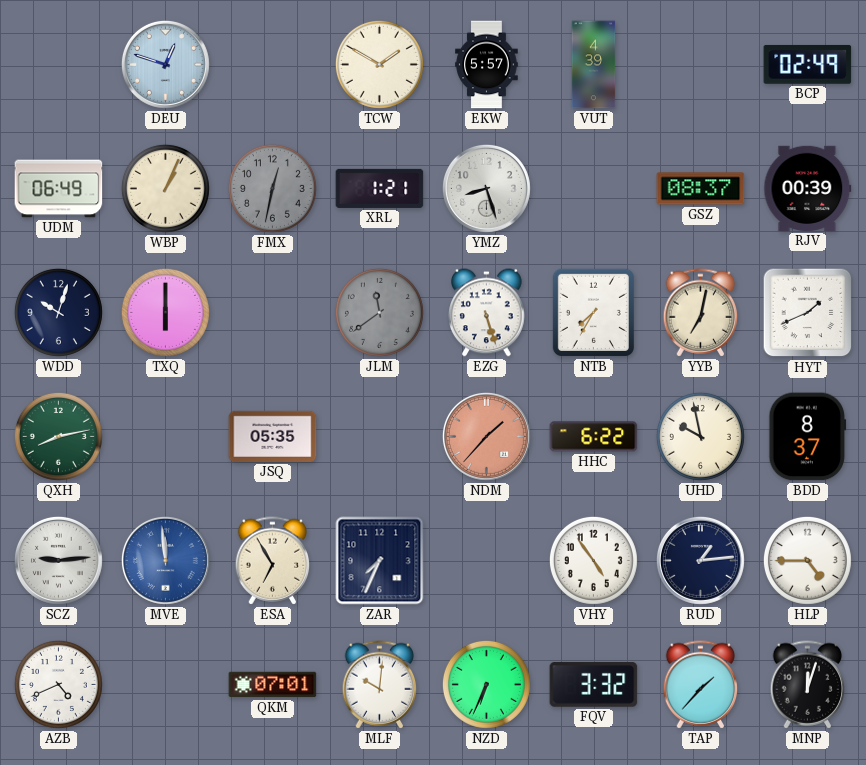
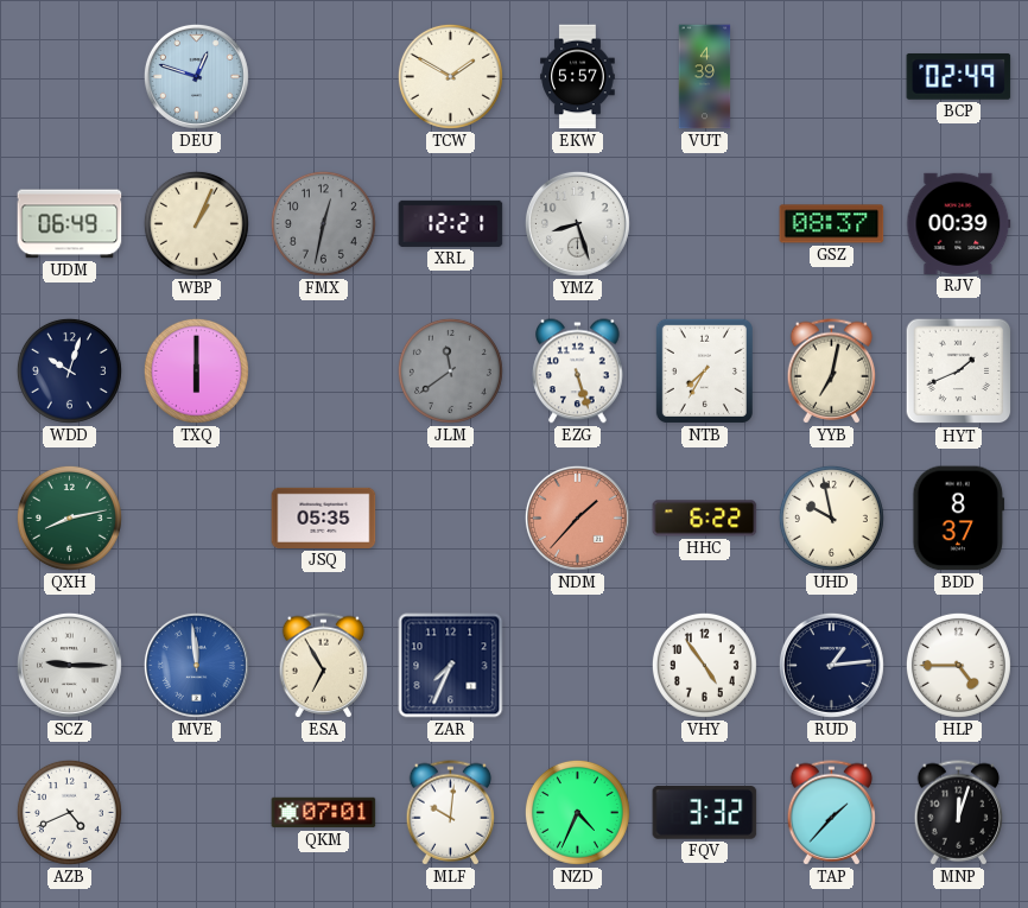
XRL: 1:21 -> 12:21 (451, 223)
SCZ: 9:14 -> 9:15 (69, 665)
NZD: 6:34 -> 4:34 (577, 812)
